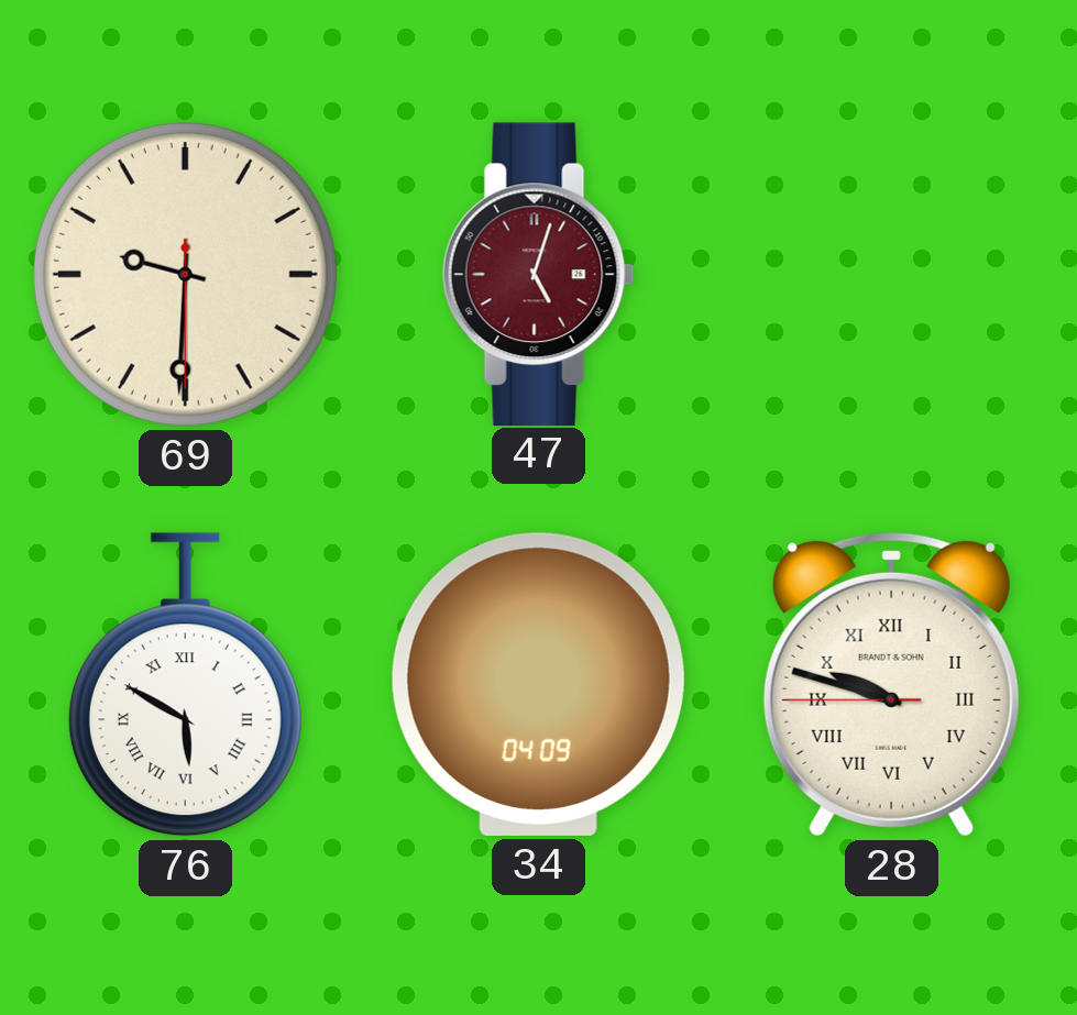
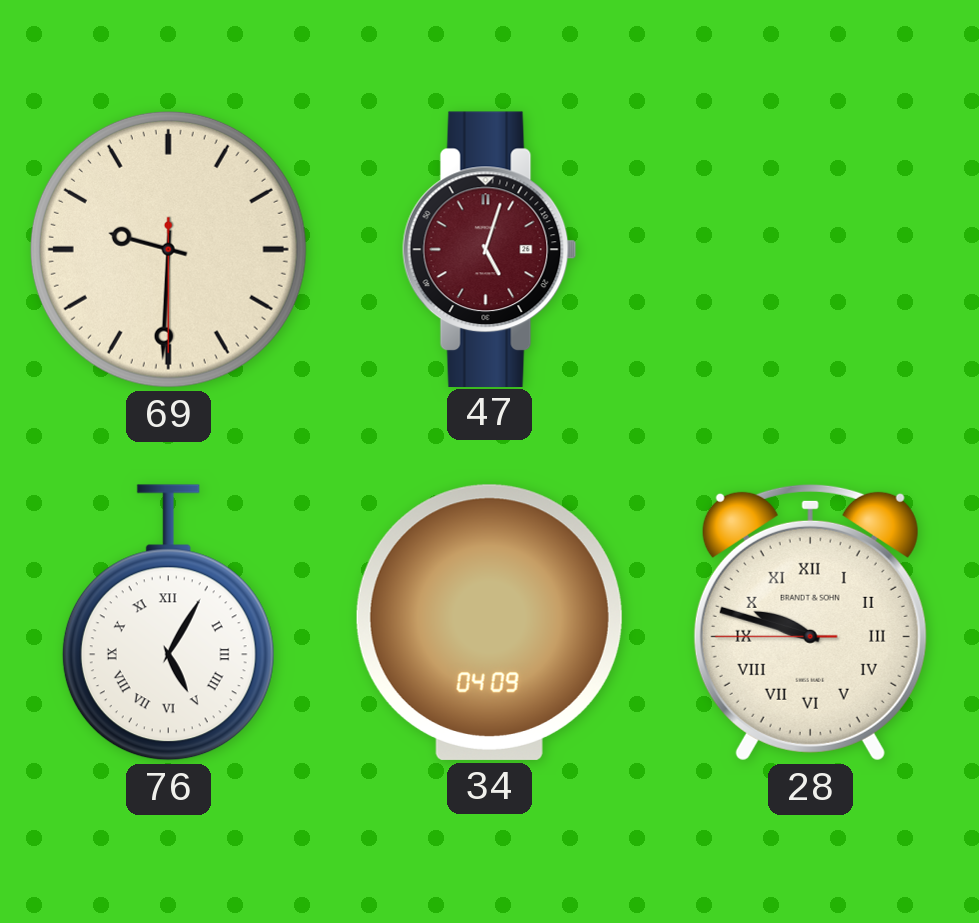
76: 5:50 -> 5:05 (168, 623)
